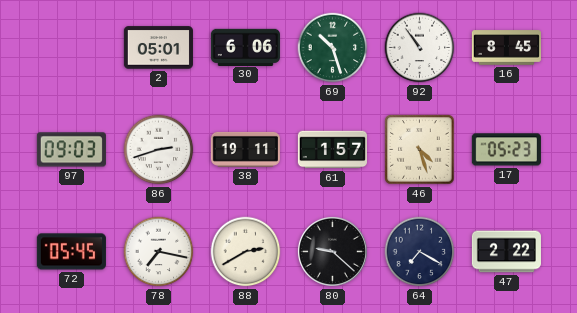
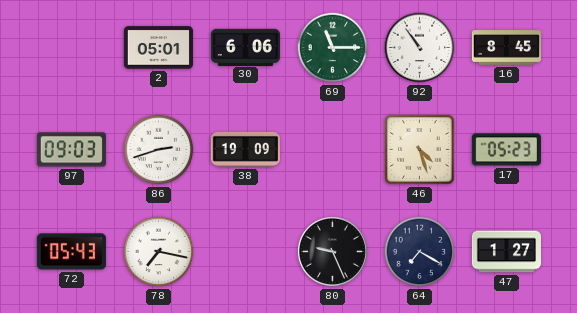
69: 10:27 -> 11:15 (333, 48)
38: 19:11 -> 19:09 (245, 149)
61: 1:57 -> none (332, 150)
72: 05:45 -> 05:43 (71, 252)
88: 2:40 -> none (246, 252)
80: 9:22 -> 9:26 (332, 251)
47: 2:22 -> 1:27 (506, 252)
